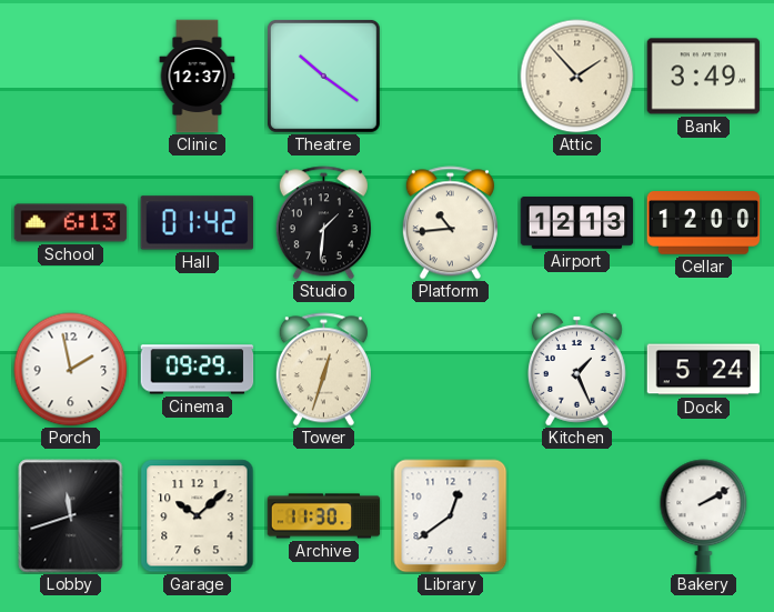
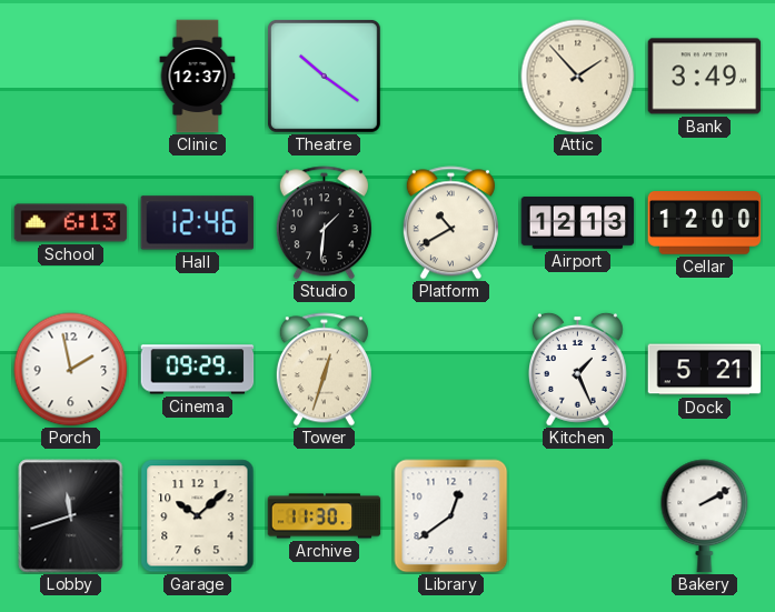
Hall: 01:42 -> 12:46 (198, 223)
Platform: 10:44 -> 10:40 (450, 223)
Dock: 5:24 -> 5:21 (705, 370)
